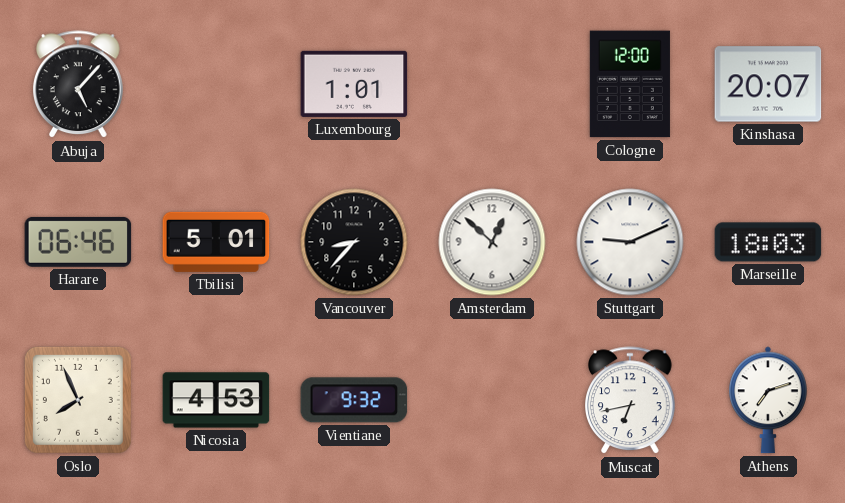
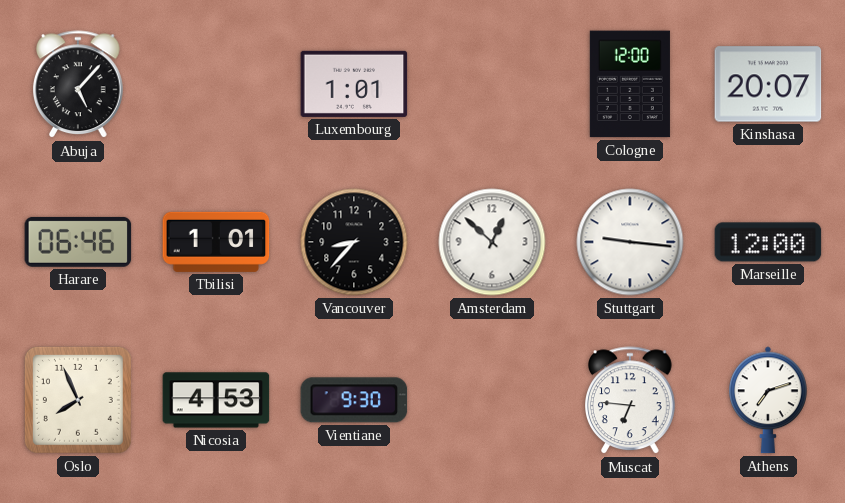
Tbilisi: 5:01 -> 1:01 (216, 242)
Stuttgart: 9:11 -> 9:16 (630, 242)
Marseille: 18:03 -> 12:00 (768, 242)
Vientiane: 9:32 -> 9:30 (354, 400)
Muscat: 6:43 -> 6:46 (631, 401)
